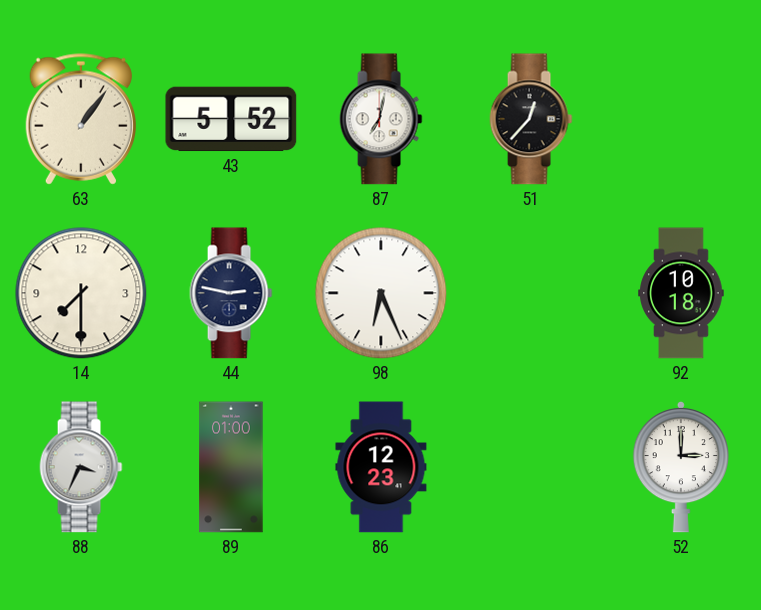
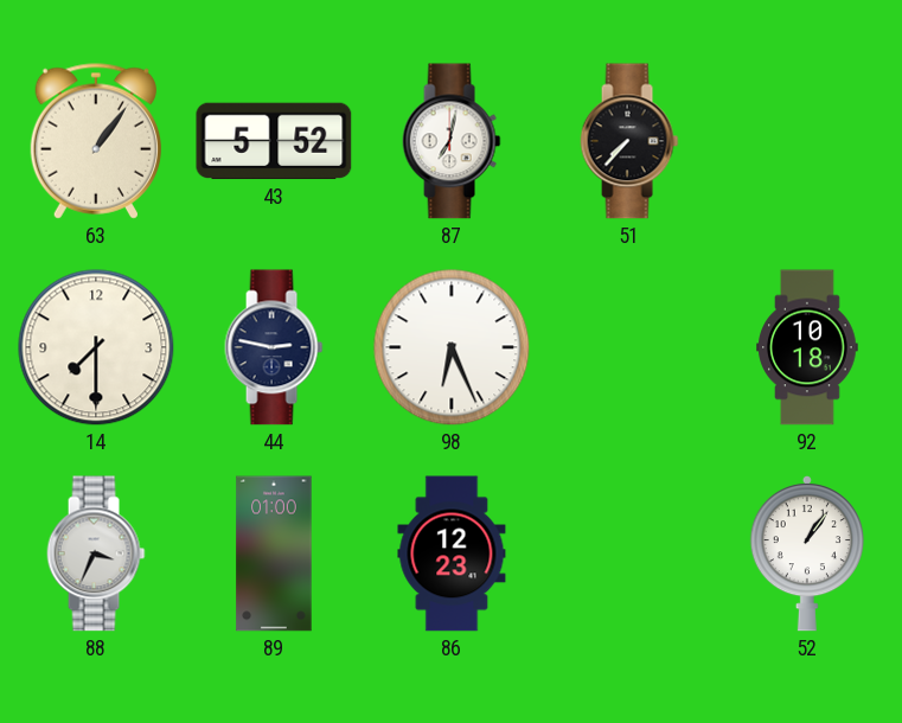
51: 12:37 -> 7:37 (629, 141)
52: 3:00 -> 1:06 (807, 554)
